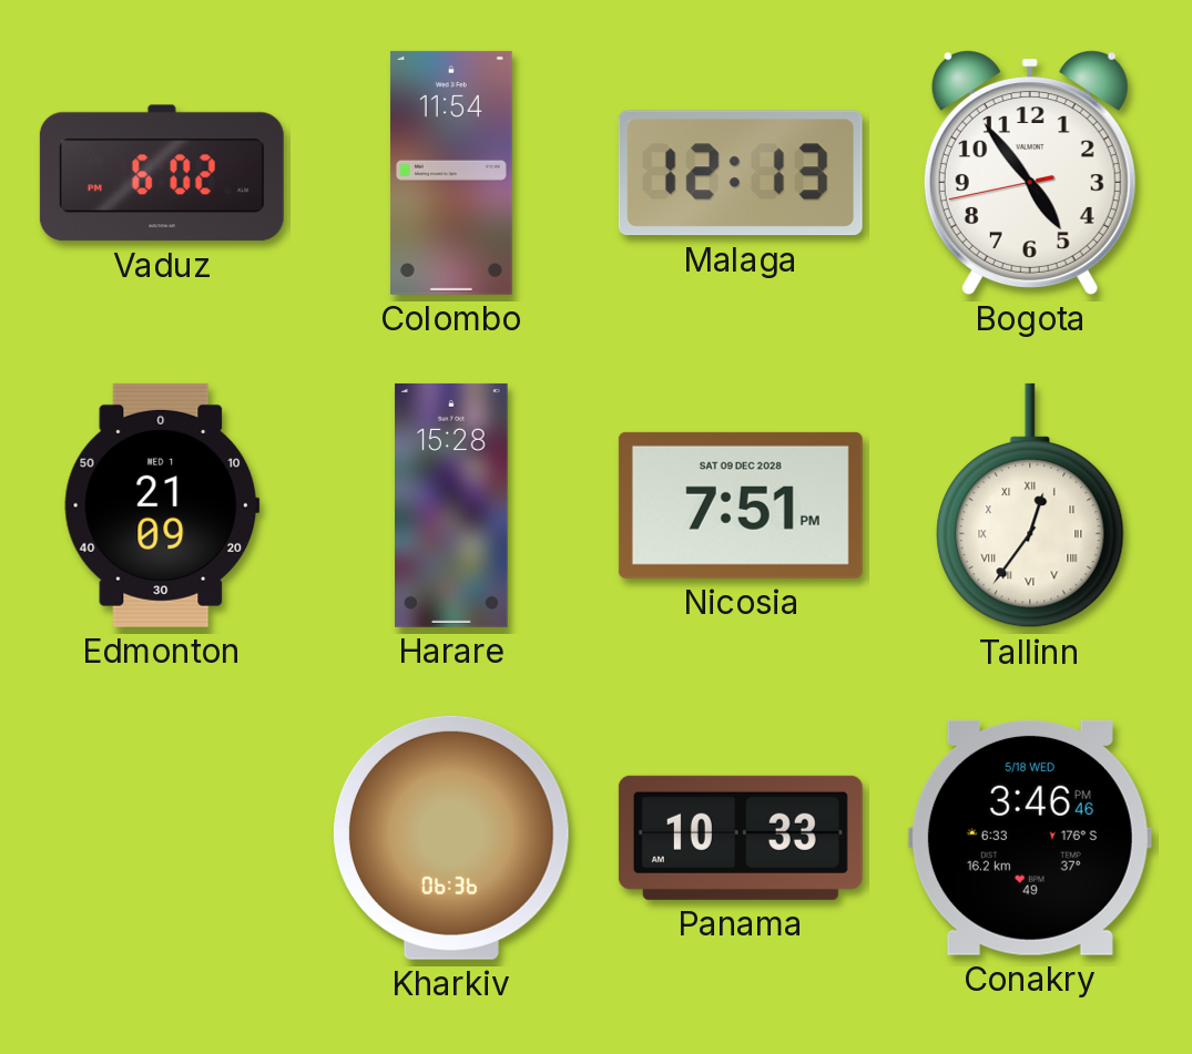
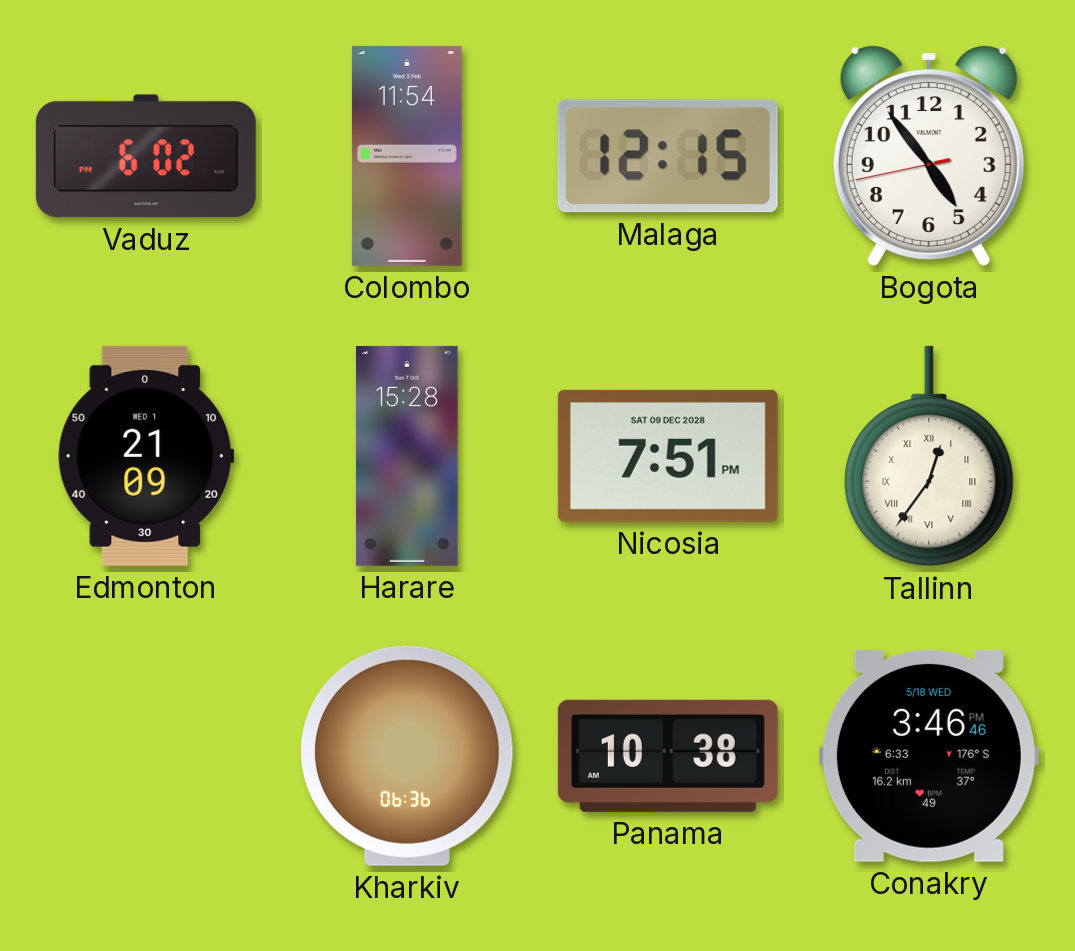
Malaga: 12:13 -> 12:15 (668, 156)
Panama: 10:33 -> 10:38 (668, 756)
